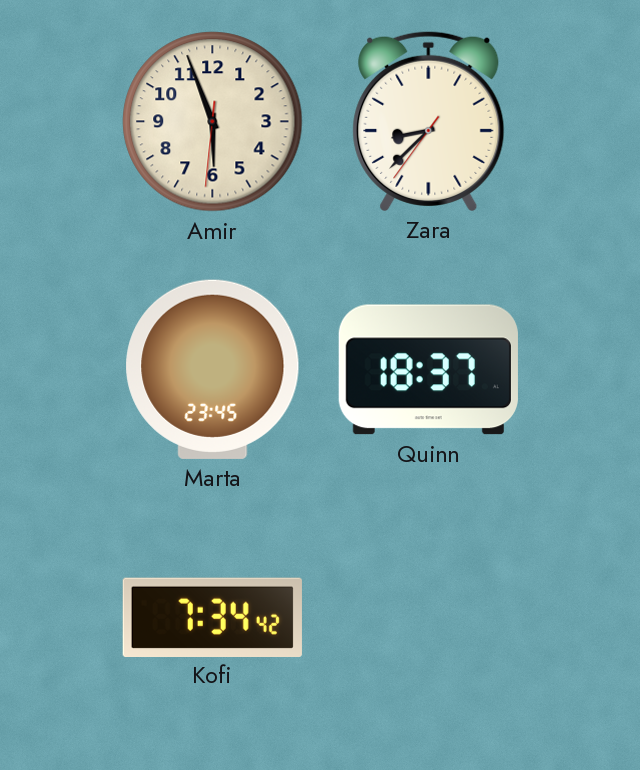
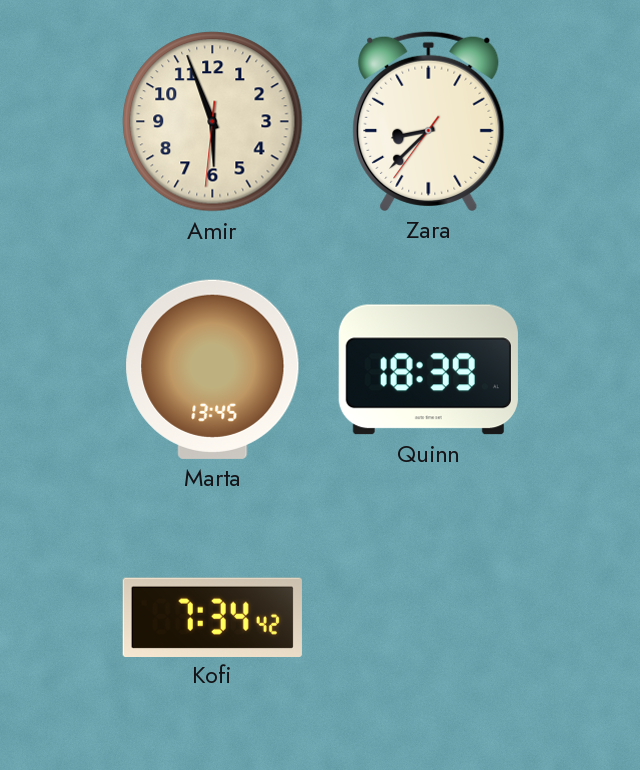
Marta: 23:45 -> 13:45 (213, 369)
Quinn: 18:37 -> 18:39 (428, 370)
